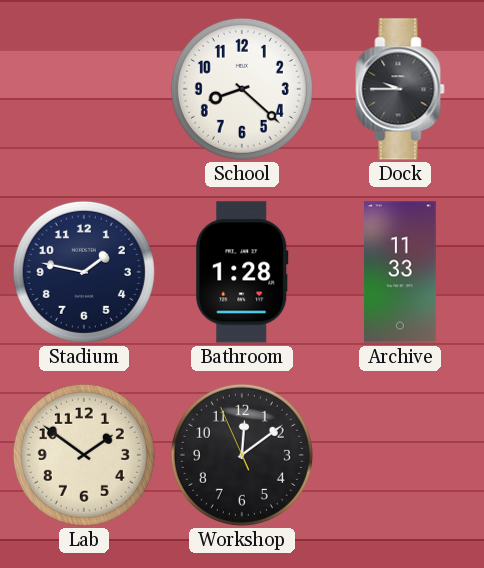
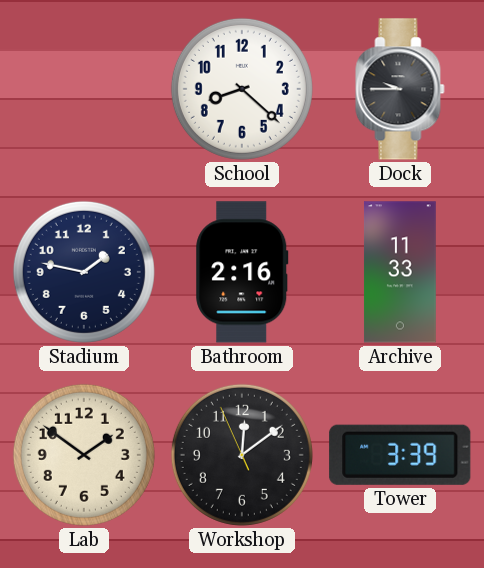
Bathroom: 1:28 -> 2:16 (242, 272)
Tower: none -> 3:39 (400, 455)
